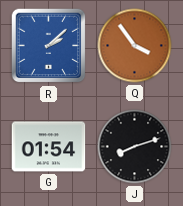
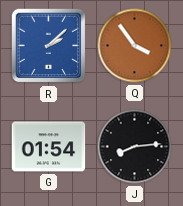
J: 8:12 -> 8:14 (135, 147)
